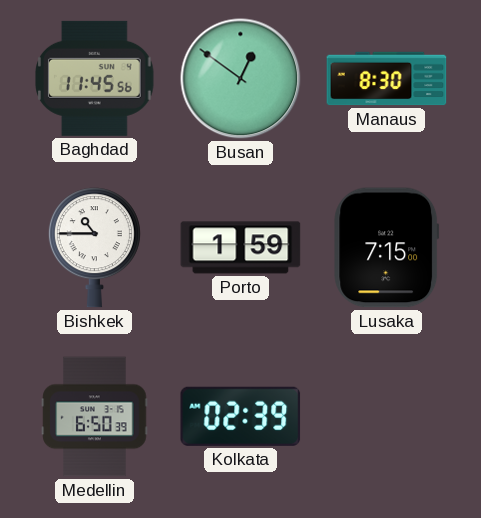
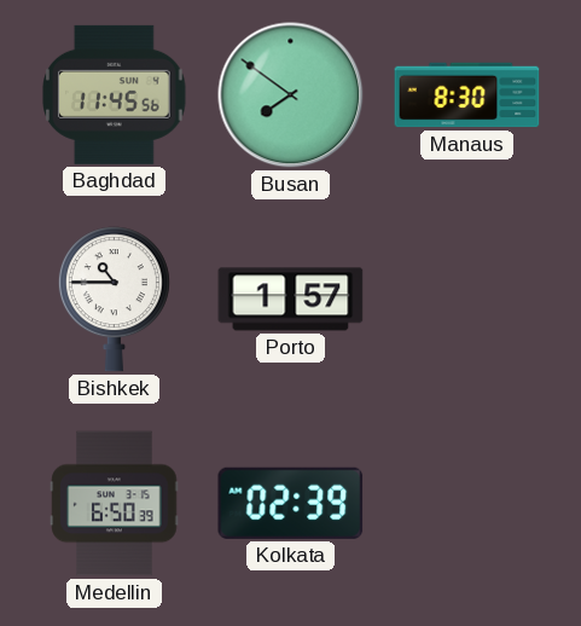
Busan: 12:51 -> 7:51 (291, 95)
Porto: 1:59 -> 1:57 (291, 300)
Lusaka: 7:15 -> none (387, 248)
